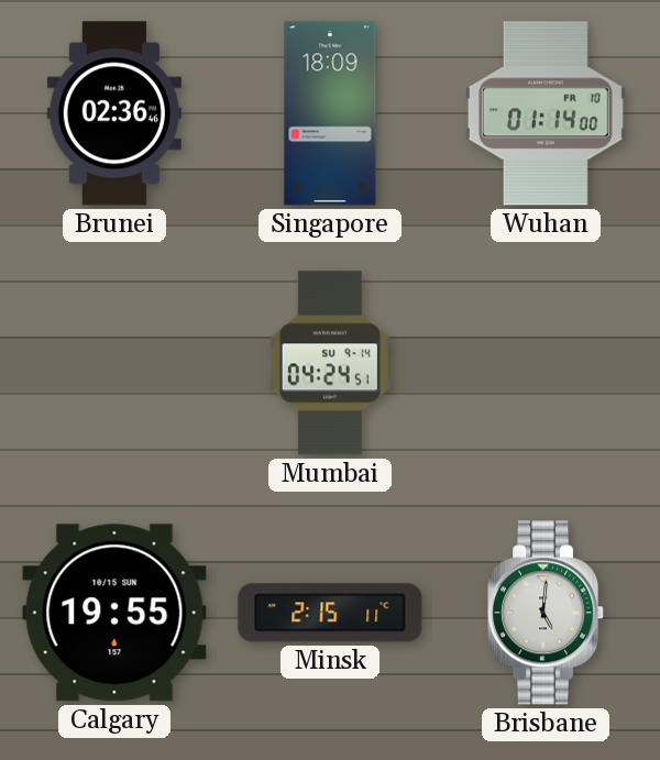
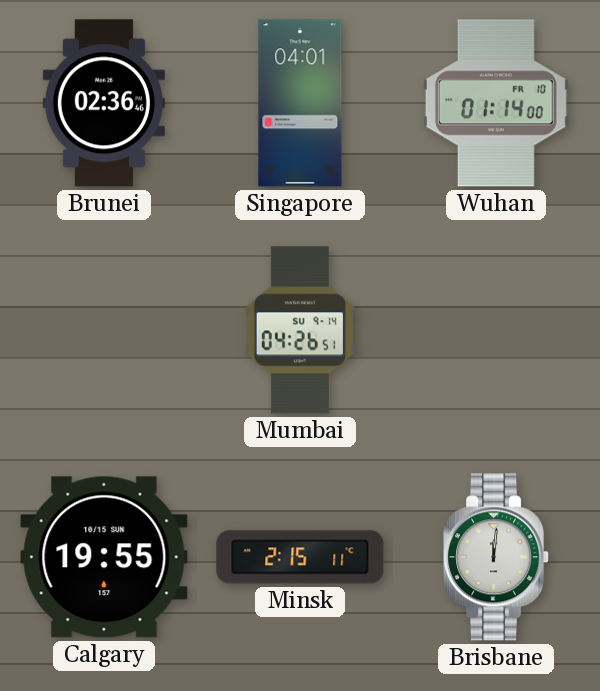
Singapore: 18:09 -> 04:01 (300, 103)
Mumbai: 04:24 -> 04:26 (300, 330)
Brisbane: 5:01 -> 12:01 (497, 557)
